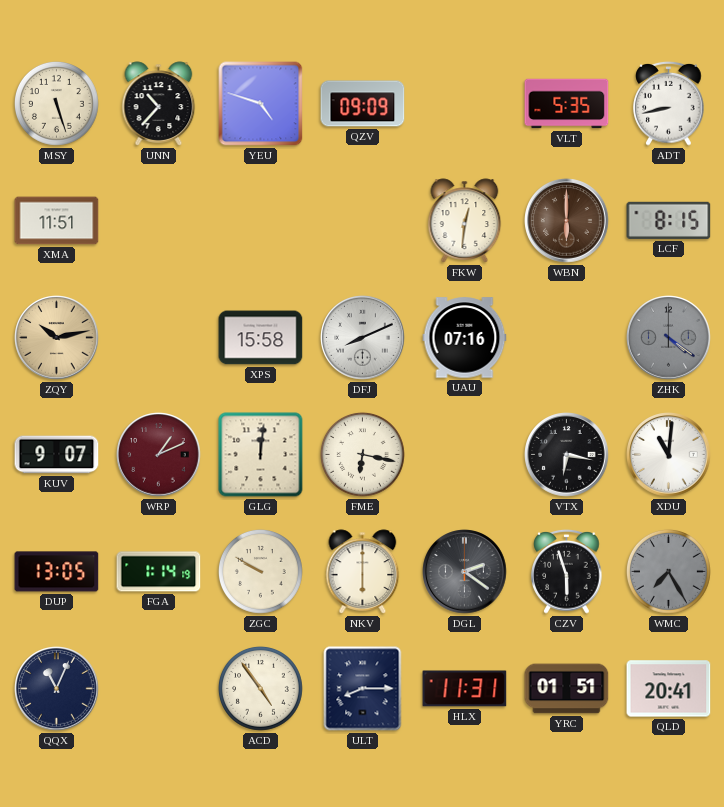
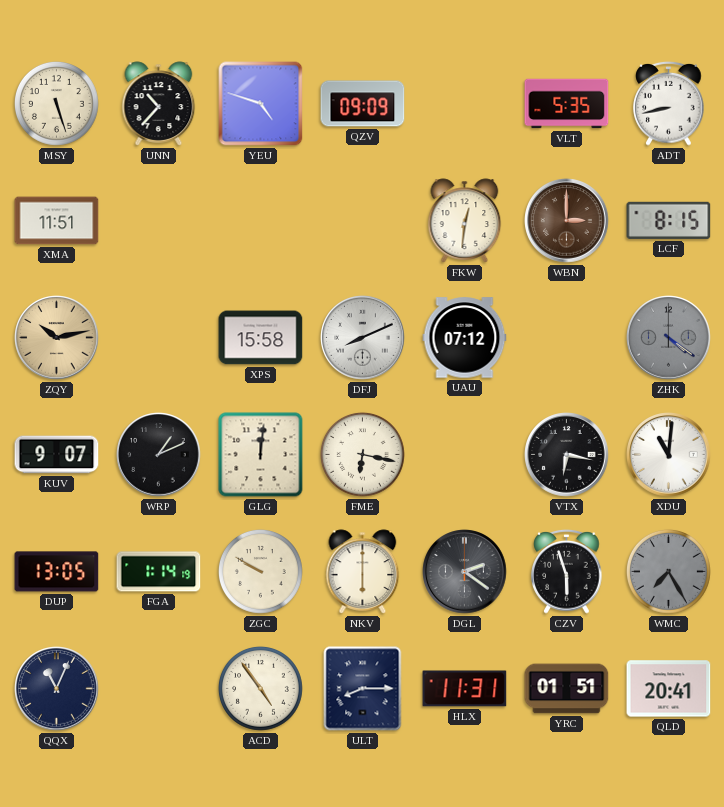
WBN: 6:00 -> 3:00 (567, 221)
UAU: 07:16 -> 07:12 (465, 338)
WRP dial: burgundy -> black (159, 455)
